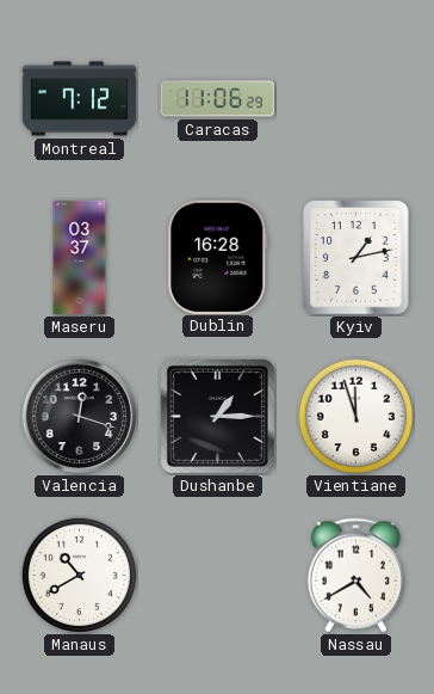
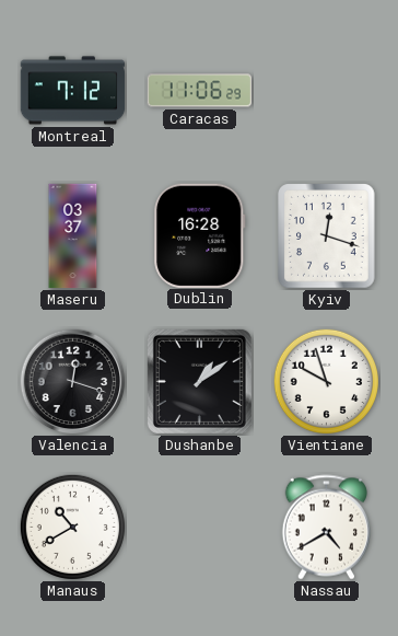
Kyiv: 1:13 -> 12:18 (327, 236)
Dushanbe: 1:15 -> 1:09 (199, 381)
Vientiane: 11:57 -> 9:57 (326, 381)
